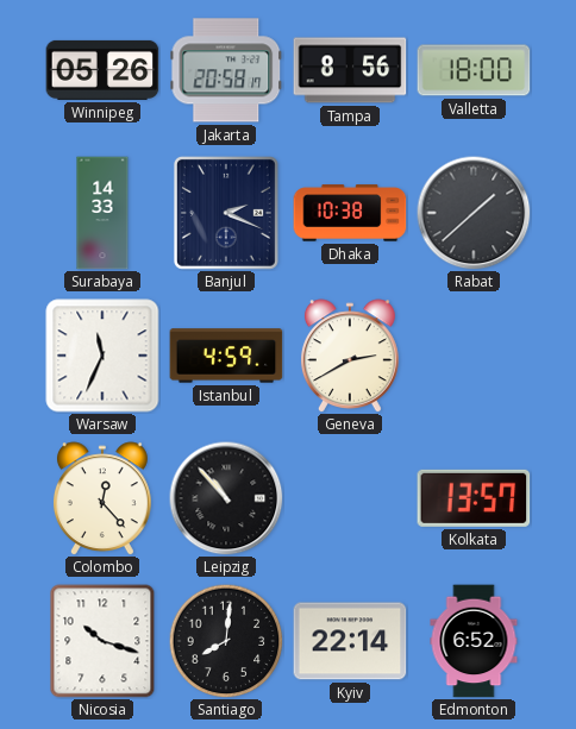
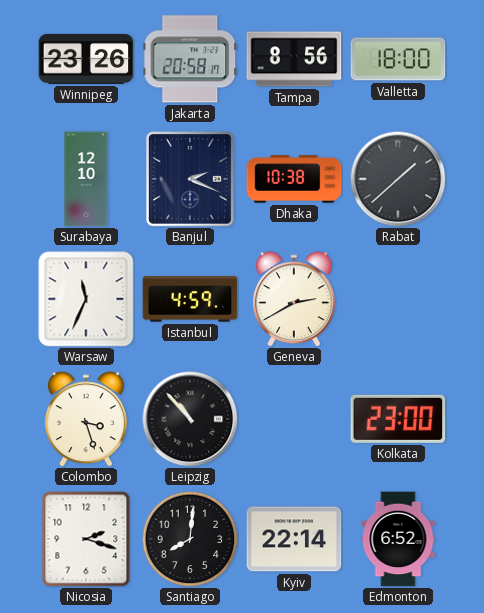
Winnipeg: 05:26 -> 23:26 (86, 59)
Surabaya: 14:33 -> 12:10 (86, 179)
Colombo: 12:23 -> 3:27 (86, 419)
Kolkata: 13:57 -> 23:00 (398, 419)
Nicosia: 10:18 -> 2:18 (86, 539)
